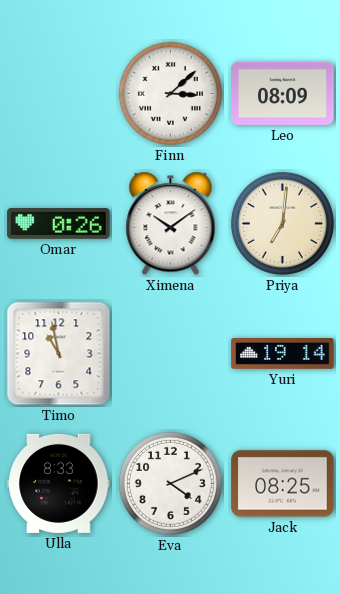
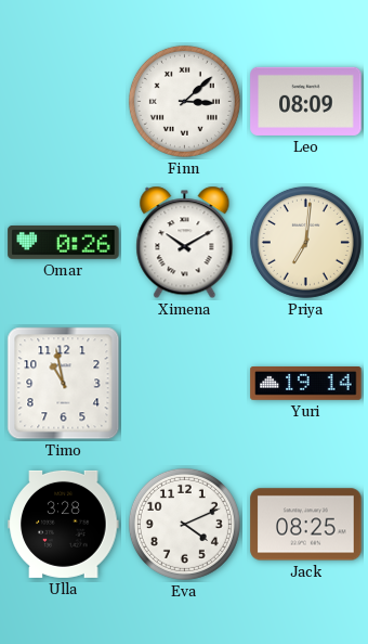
Ximena: 10:09 -> 10:10 (185, 243)
Ulla: 8:33 -> 3:28 (64, 524)
